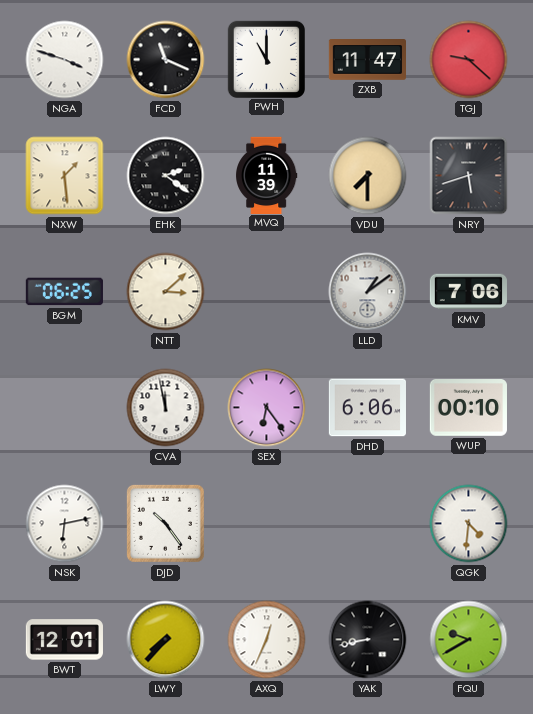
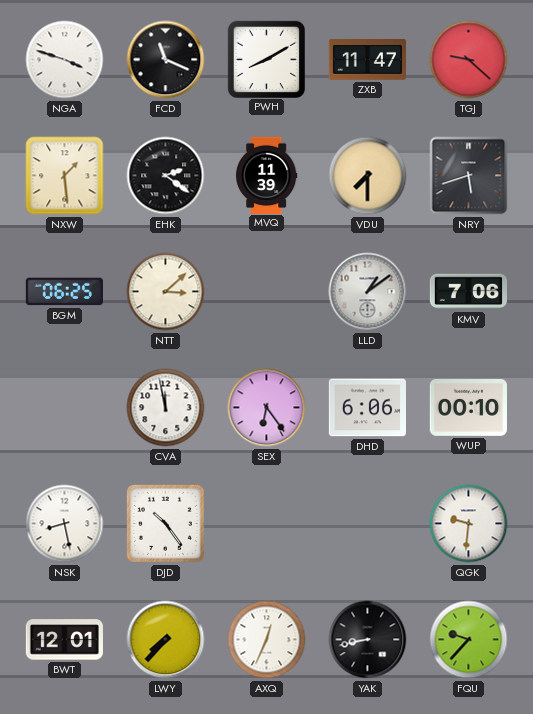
PWH: 11:00 -> 8:10 (266, 59)
NSK: 6:13 -> 8:28 (65, 524)
QGK: 4:31 -> 9:31 (469, 524)
FQU: 9:40 -> 9:37 (469, 640)
